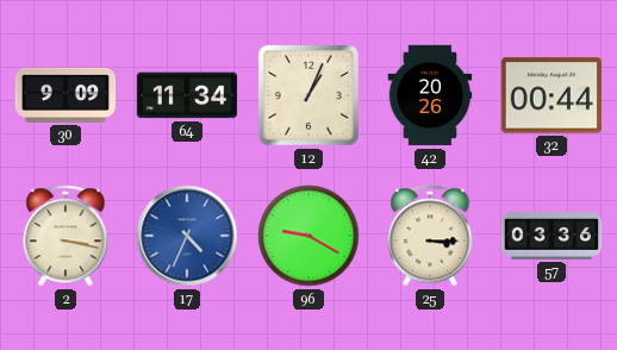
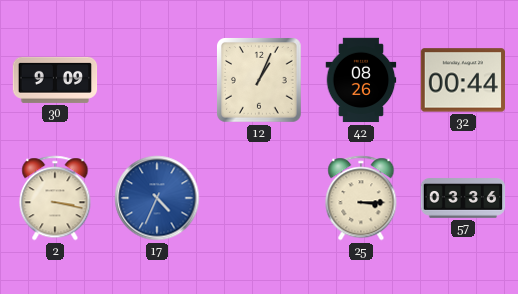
64: 11:34 -> none (187, 95)
42: 20:26 -> 08:26 (361, 80)
96: 9:20 -> none (308, 236)
